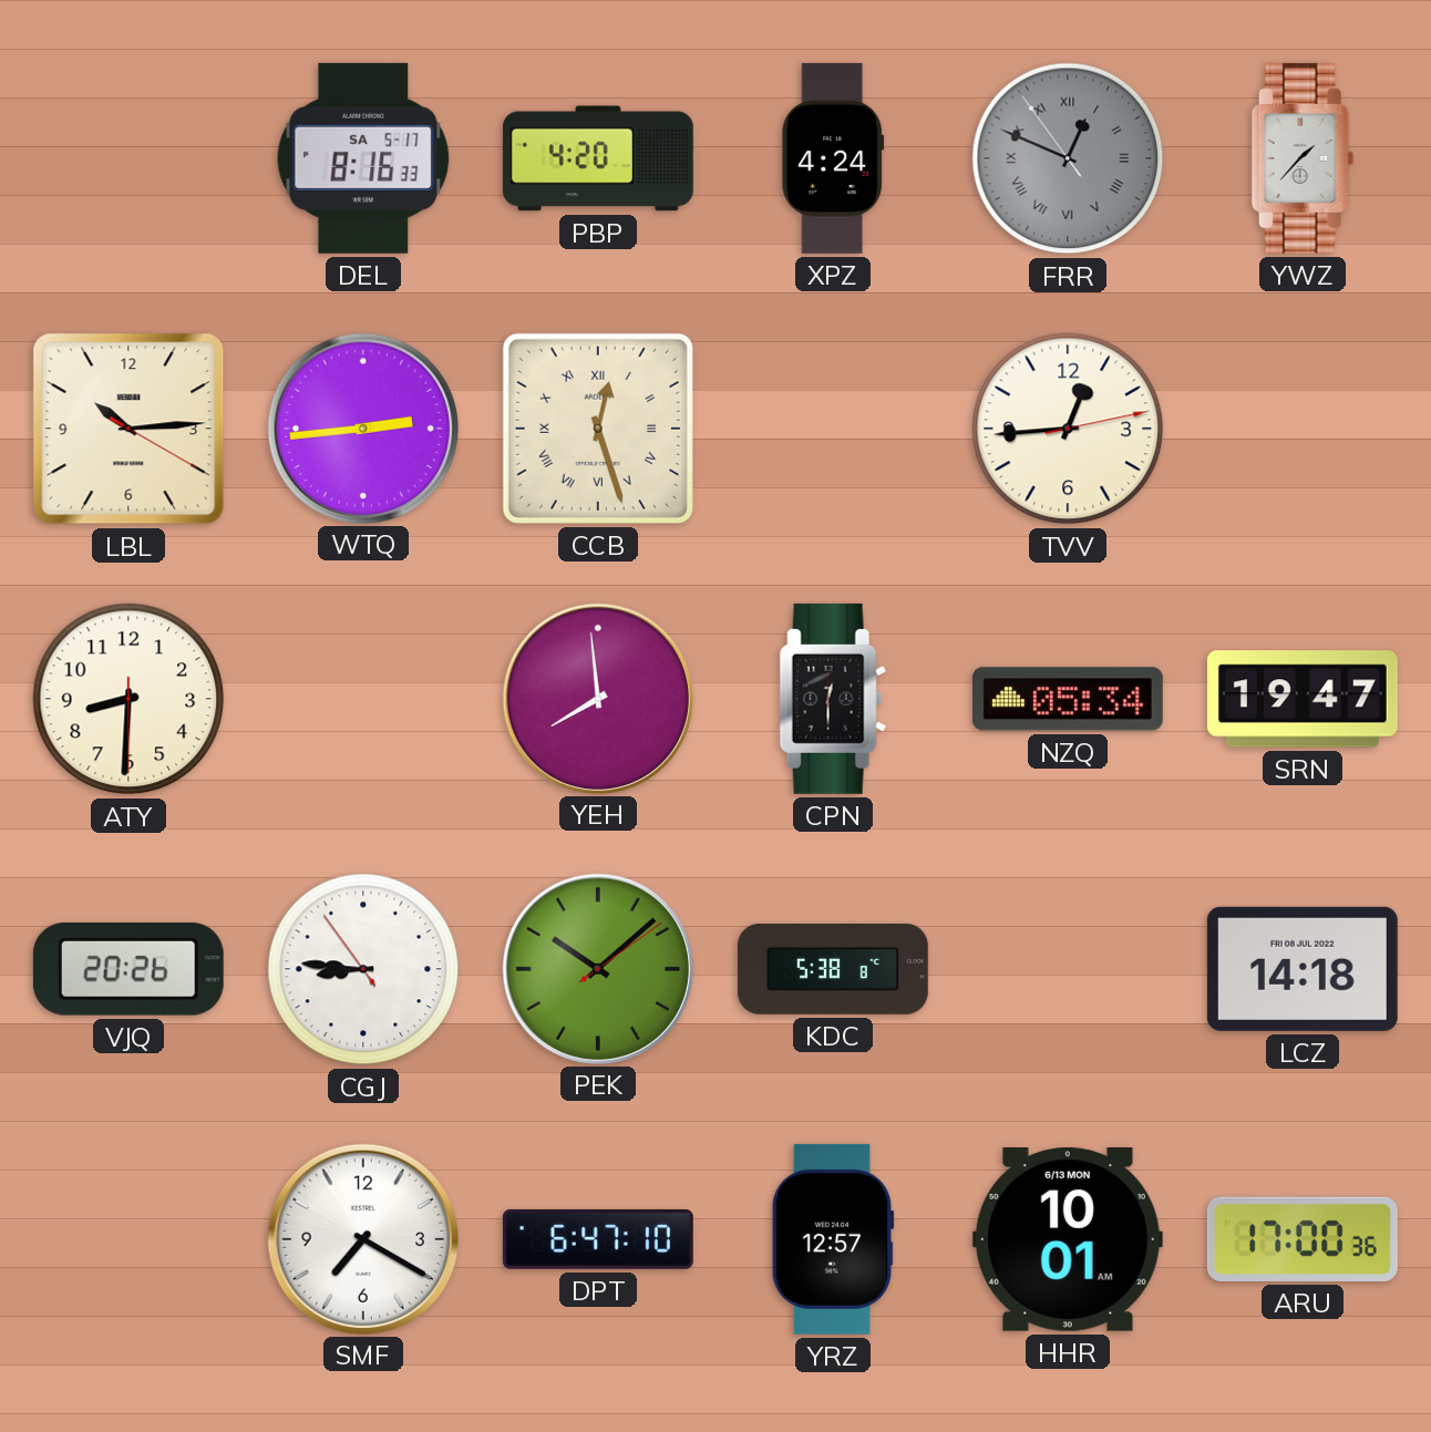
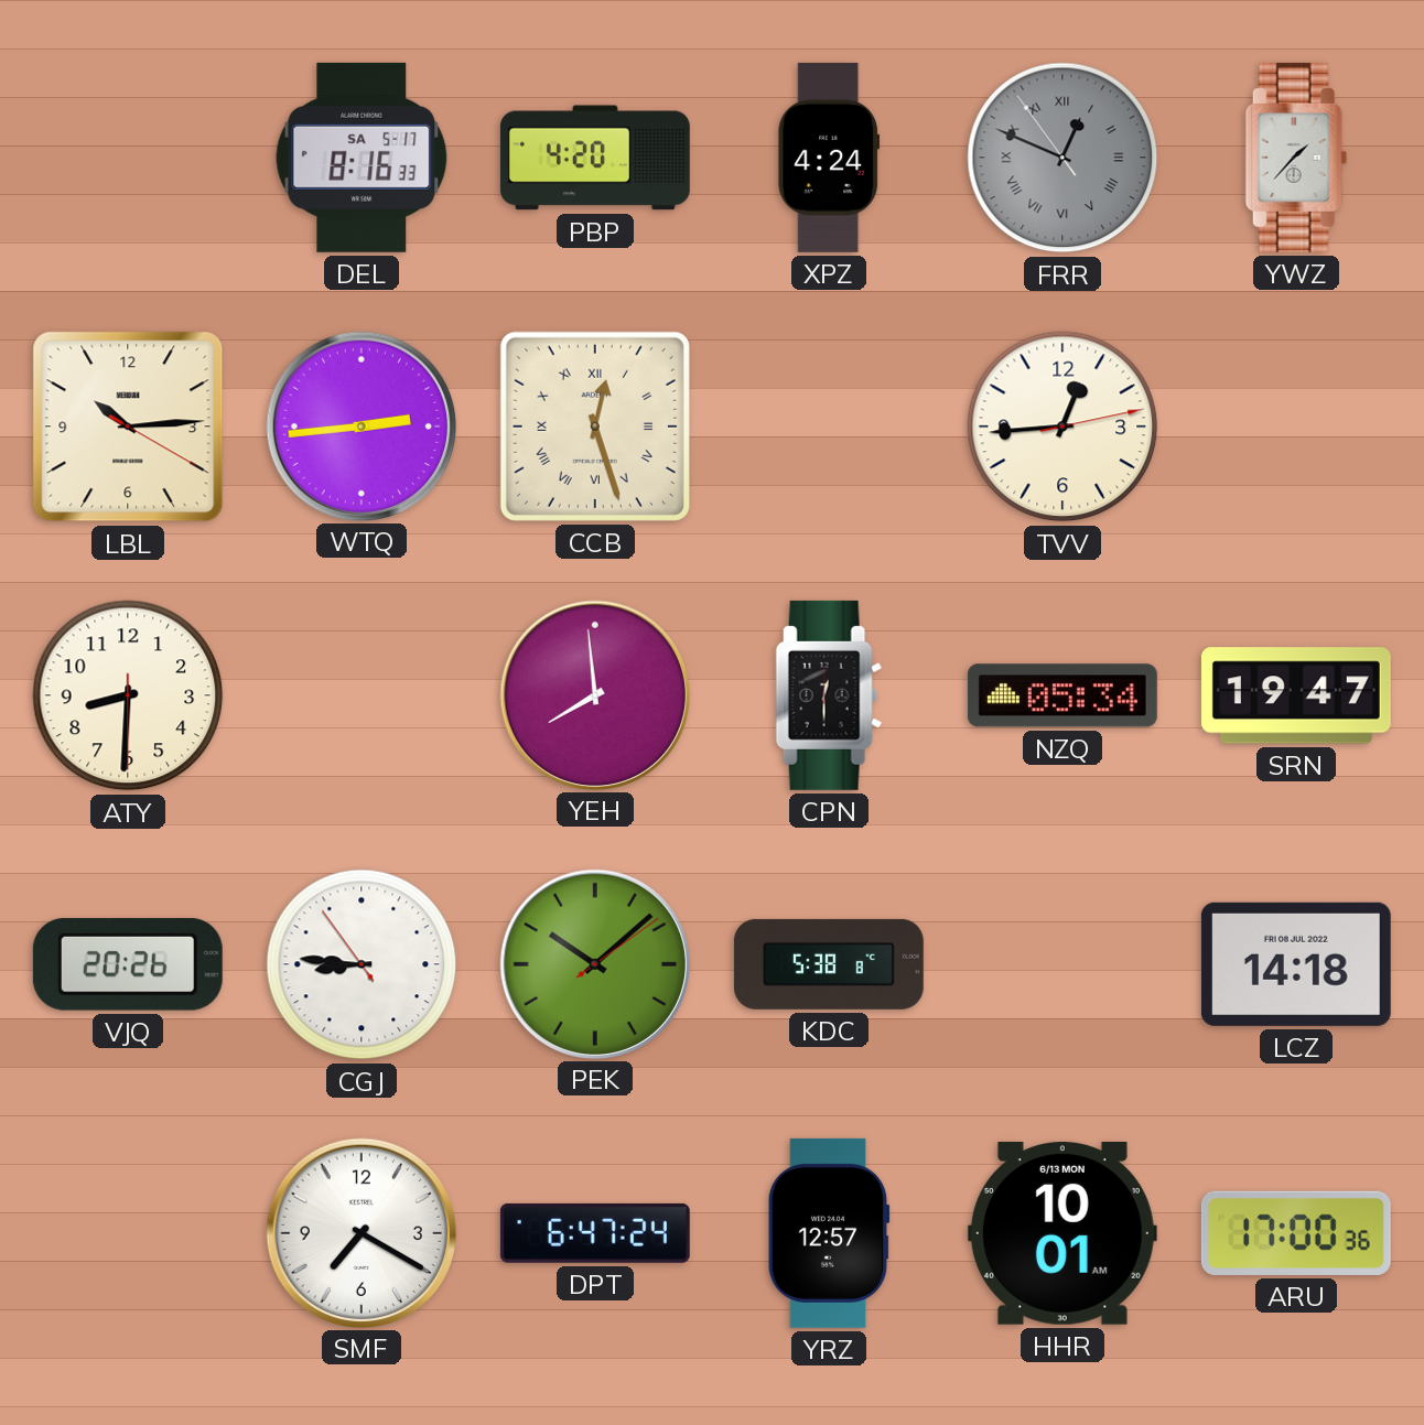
DPT: 6:47:10 -> 6:47:24 (595, 1233)
